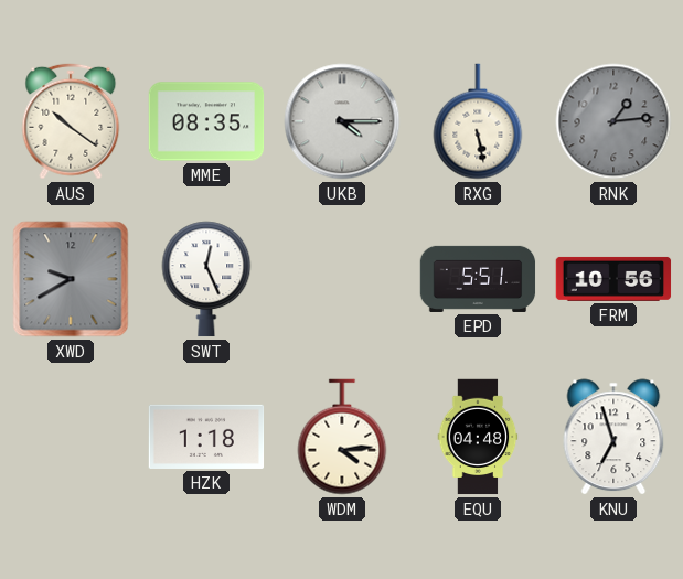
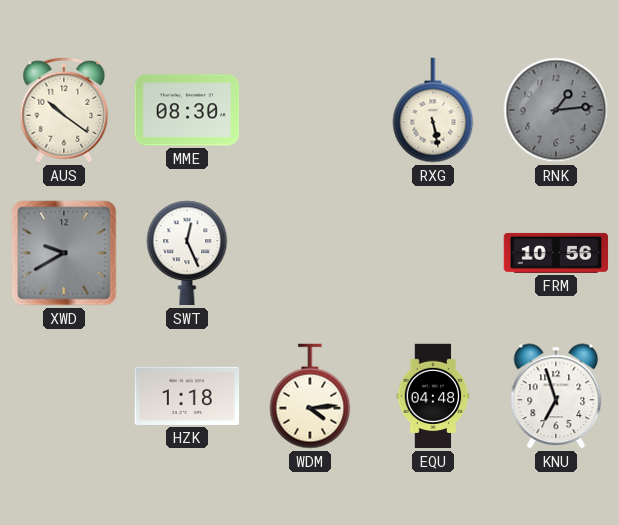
MME: 08:35 -> 08:30 (187, 110)
UKB: 4:15 -> none (342, 121)
EPD: 5:51 -> none (478, 279)
